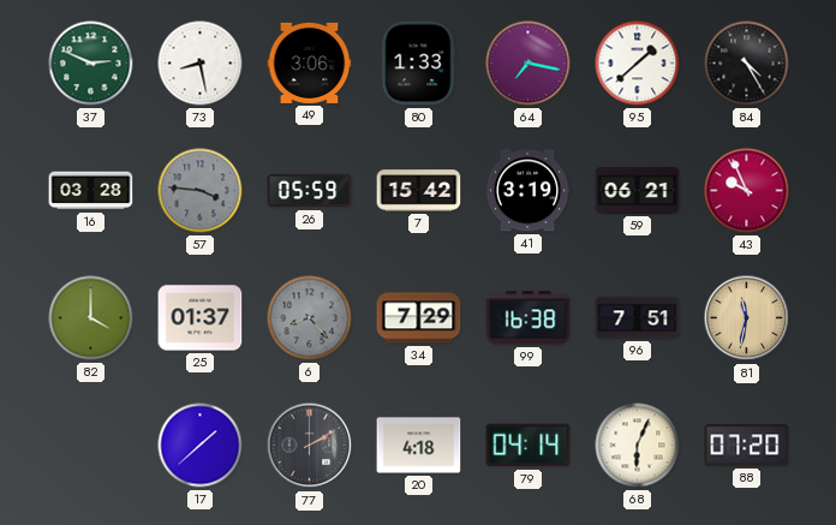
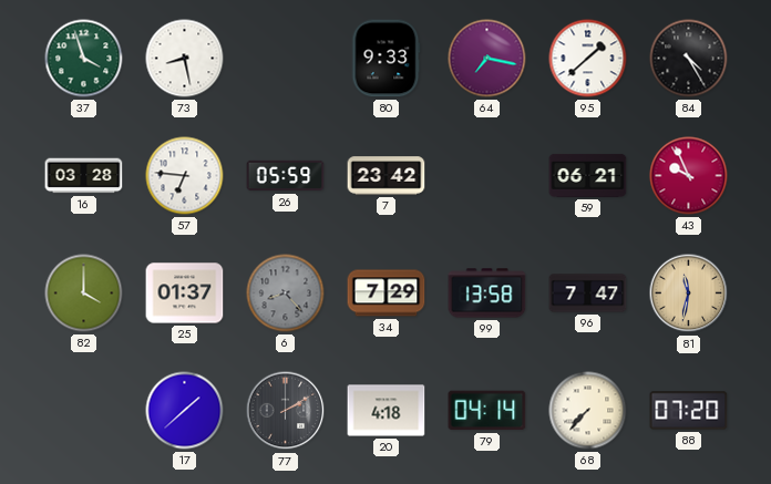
37: 2:49 -> 3:57 (84, 59)
49: 3:06 -> none (310, 62)
80: 1:33 -> 9:33 (385, 59)
57: 3:46 -> 6:46 (185, 176)
57 dial: grey -> white (185, 176)
7: 15:42 -> 23:42 (387, 176)
41: 3:19 -> none (527, 191)
99: 16:38 -> 13:58 (487, 294)
96: 7:51 -> 7:47 (588, 294)
68: 6:04 -> 7:37 (588, 411)
